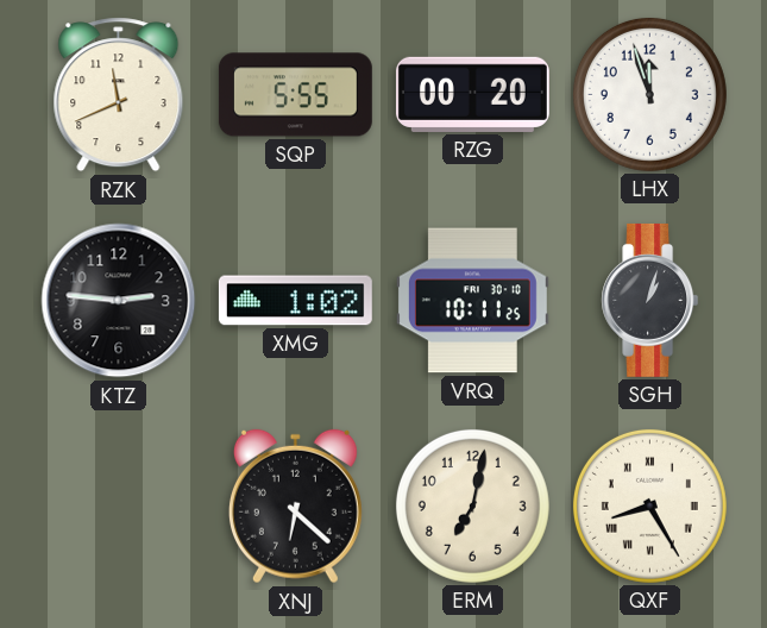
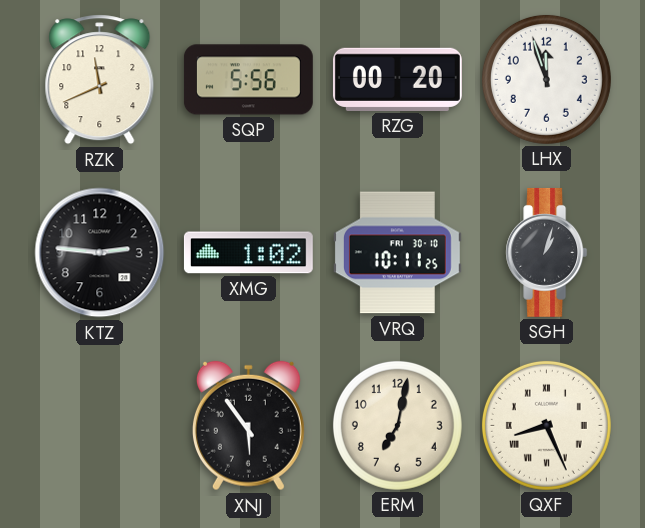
SQP: 5:55 -> 5:56 (248, 80)
XNJ: 6:22 -> 5:54 (248, 426)
QXF: 8:25 -> 8:26 (546, 425)
